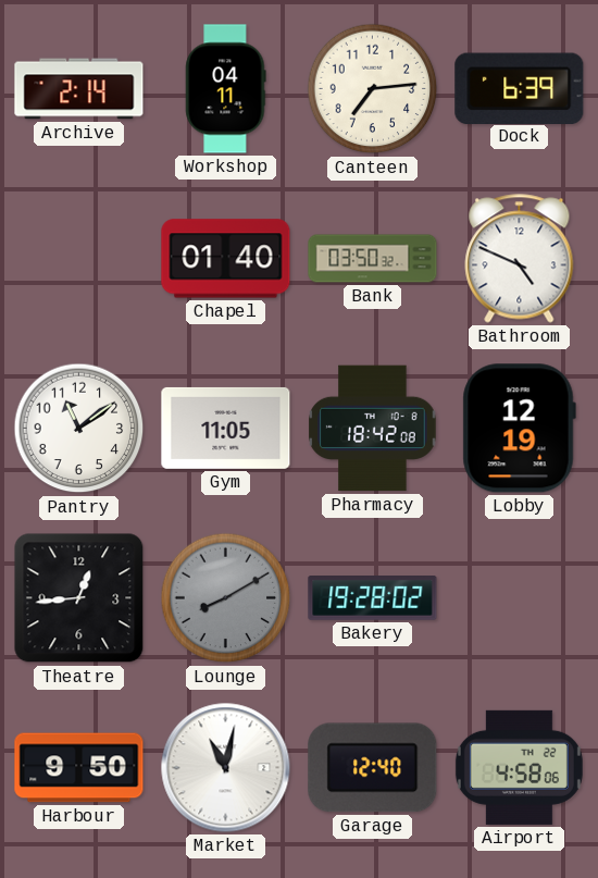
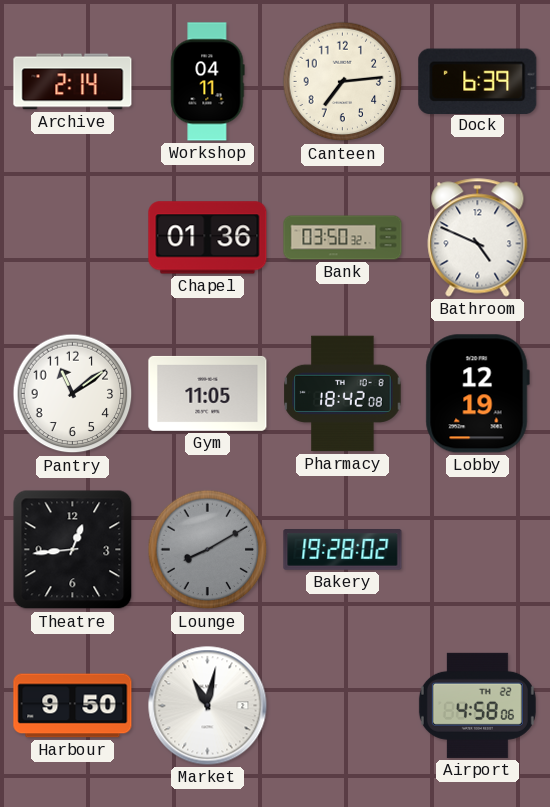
Chapel: 01:40 -> 01:36 (208, 238)
Garage: 12:40 -> none (373, 768)
